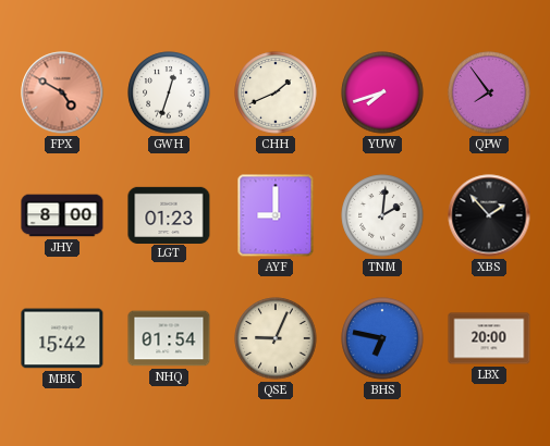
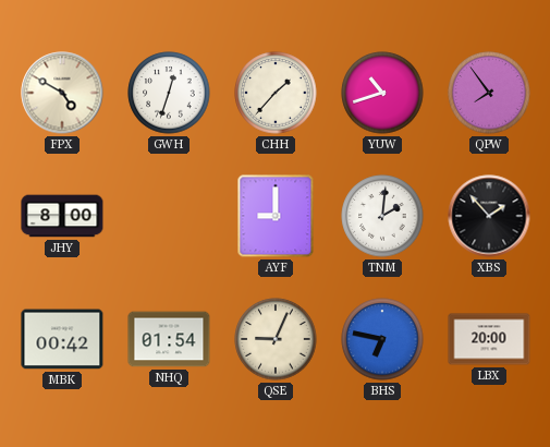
FPX dial: salmon -> cream (62, 93)
CHH: 1:41 -> 1:37 (276, 93)
YUW: 7:42 -> 10:42 (382, 93)
LGT: 01:23 -> none (169, 214)
MBK: 15:42 -> 00:42 (62, 339)
